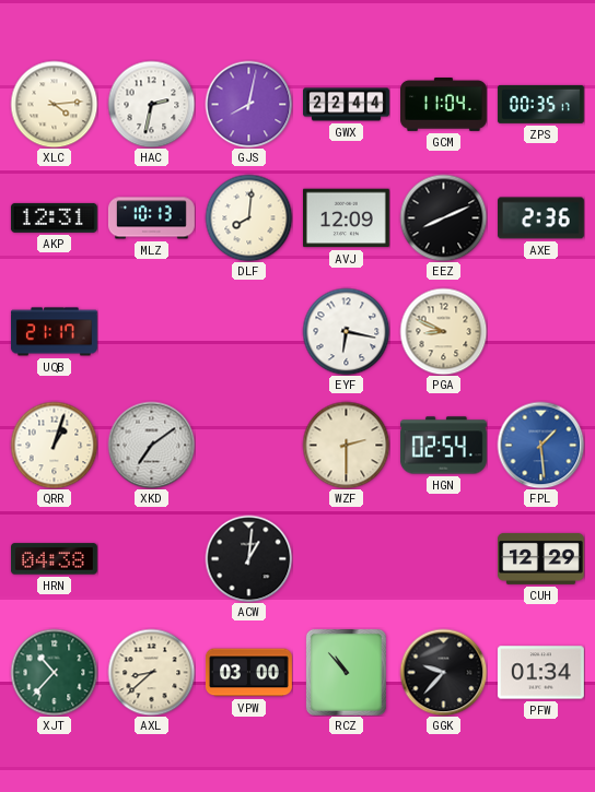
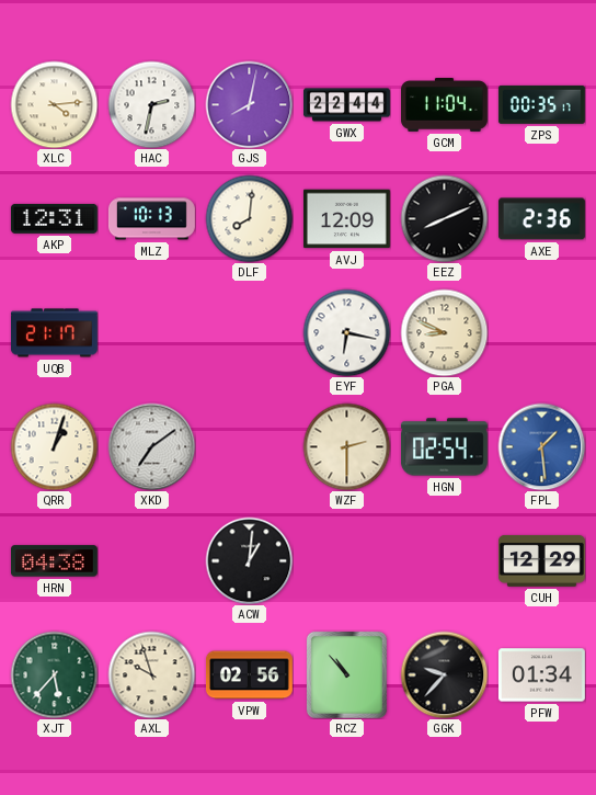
XJT: 10:37 -> 5:37 (54, 674)
AXL: 8:38 -> 9:57 (151, 674)
VPW: 03:00 -> 02:56 (249, 675)
